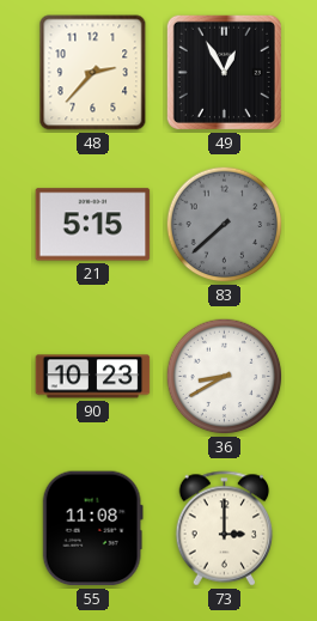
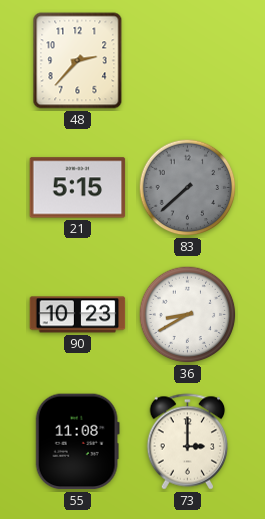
49: 12:55 -> none (224, 72)
